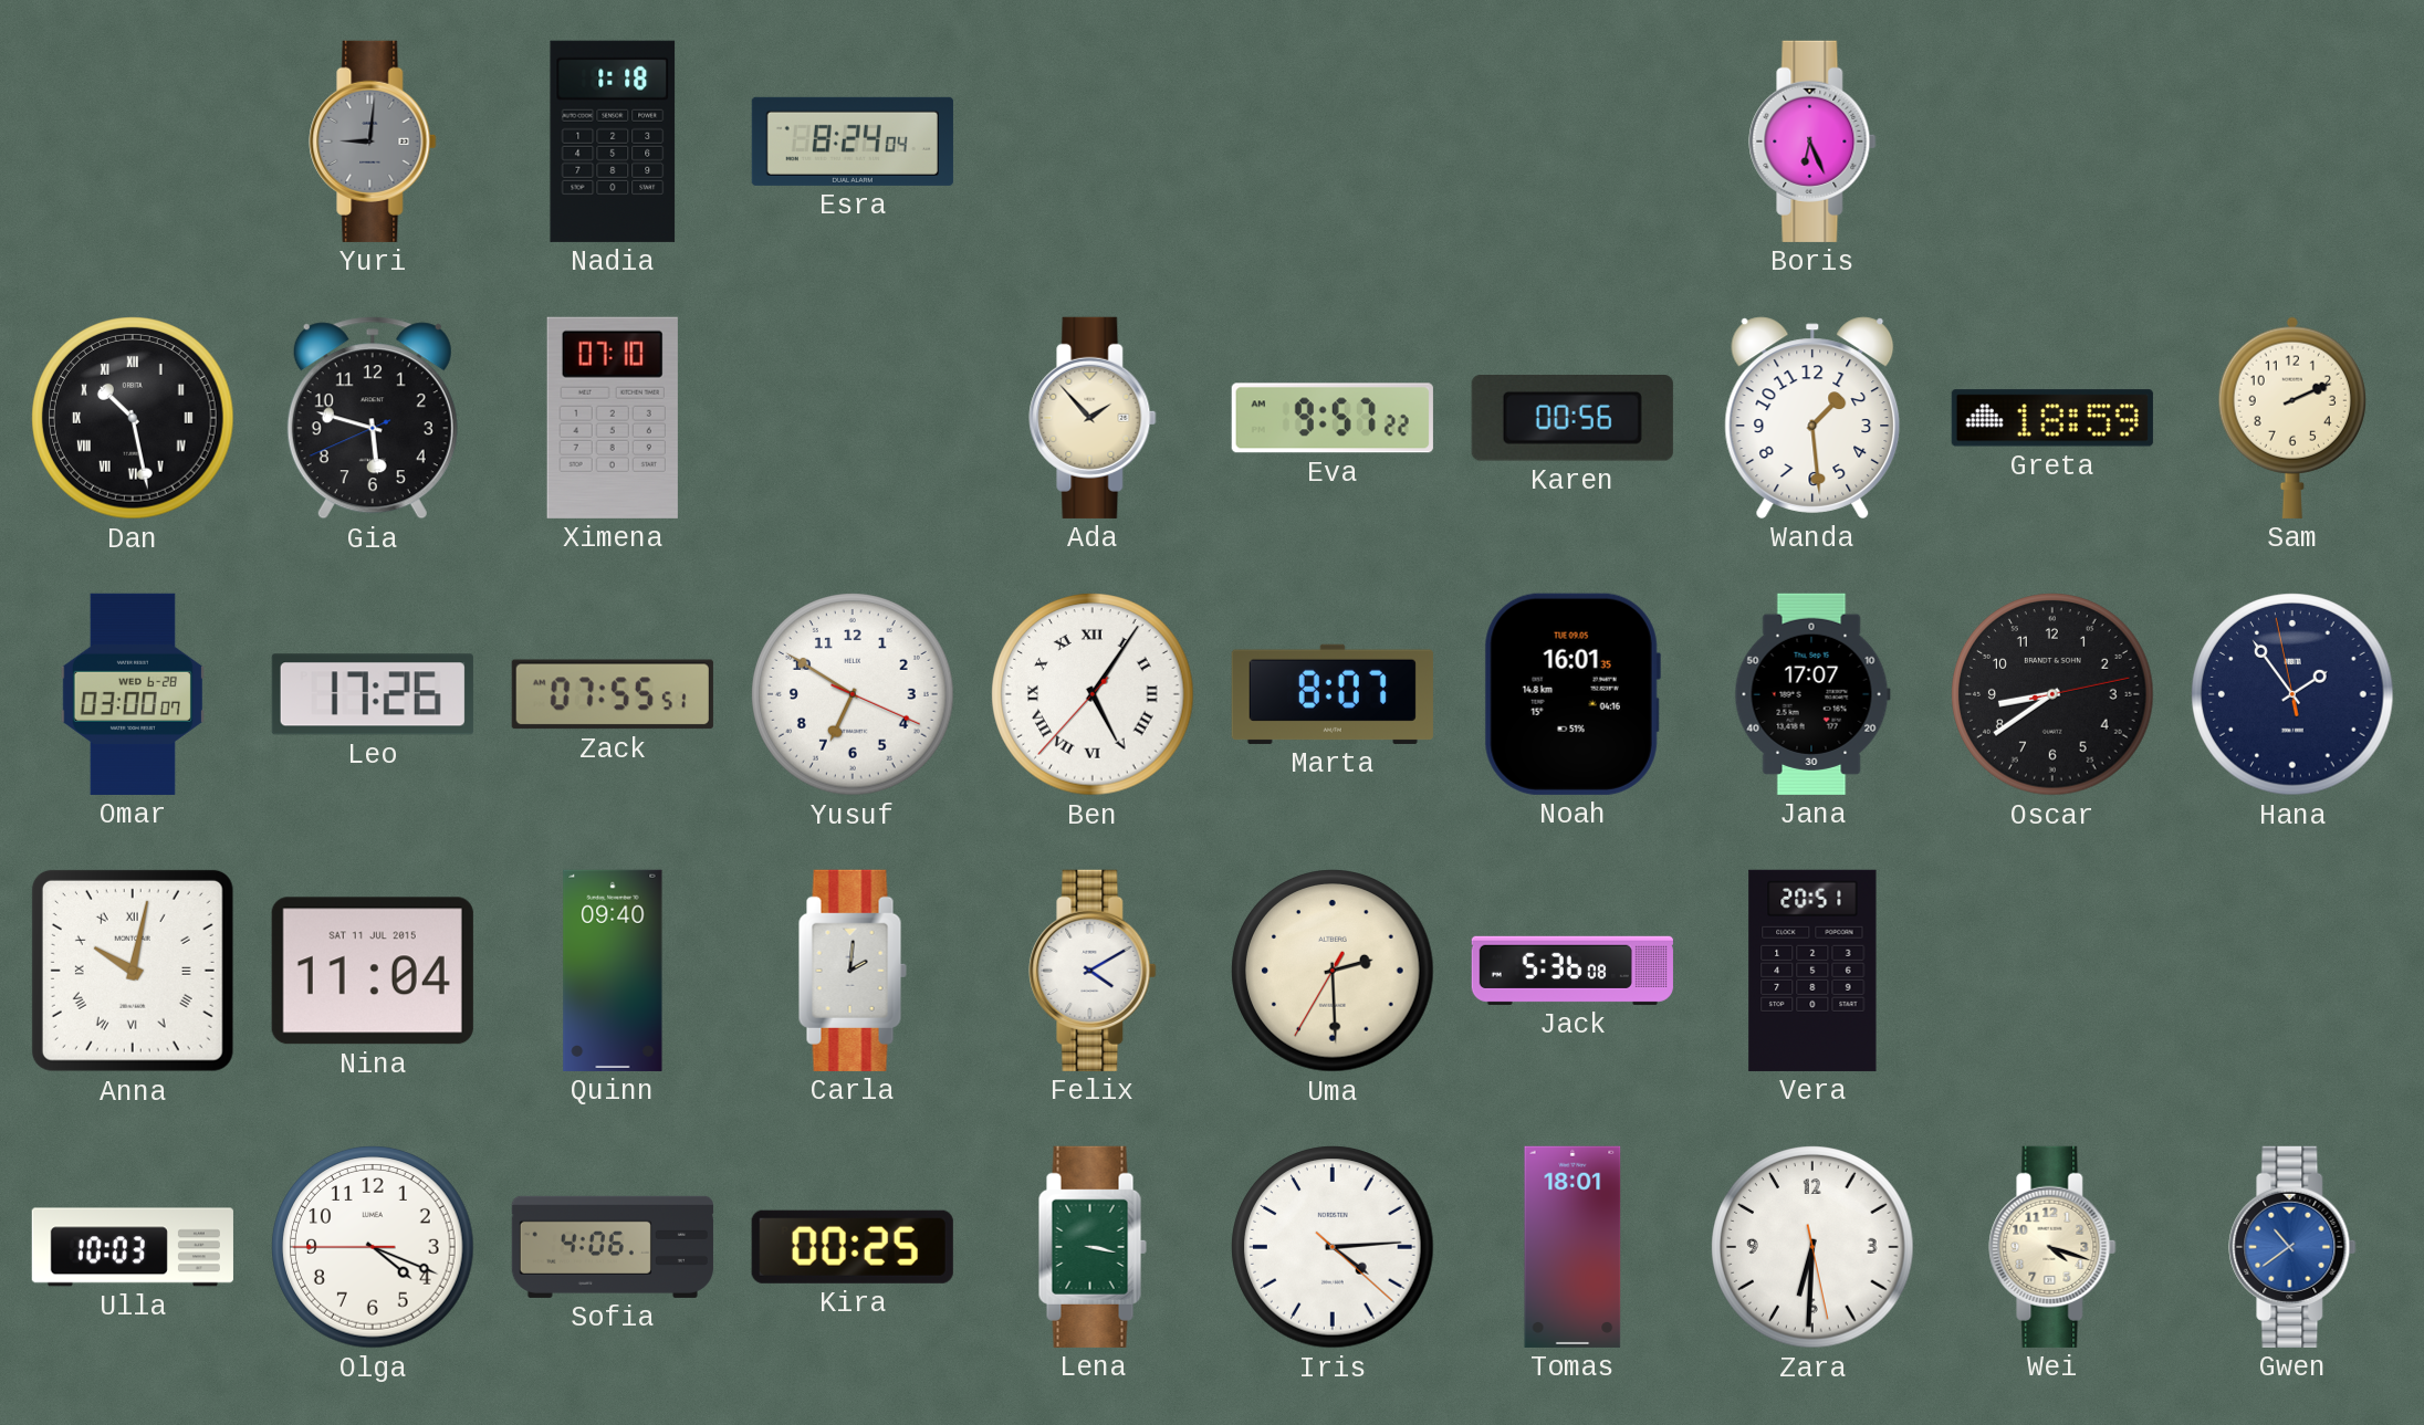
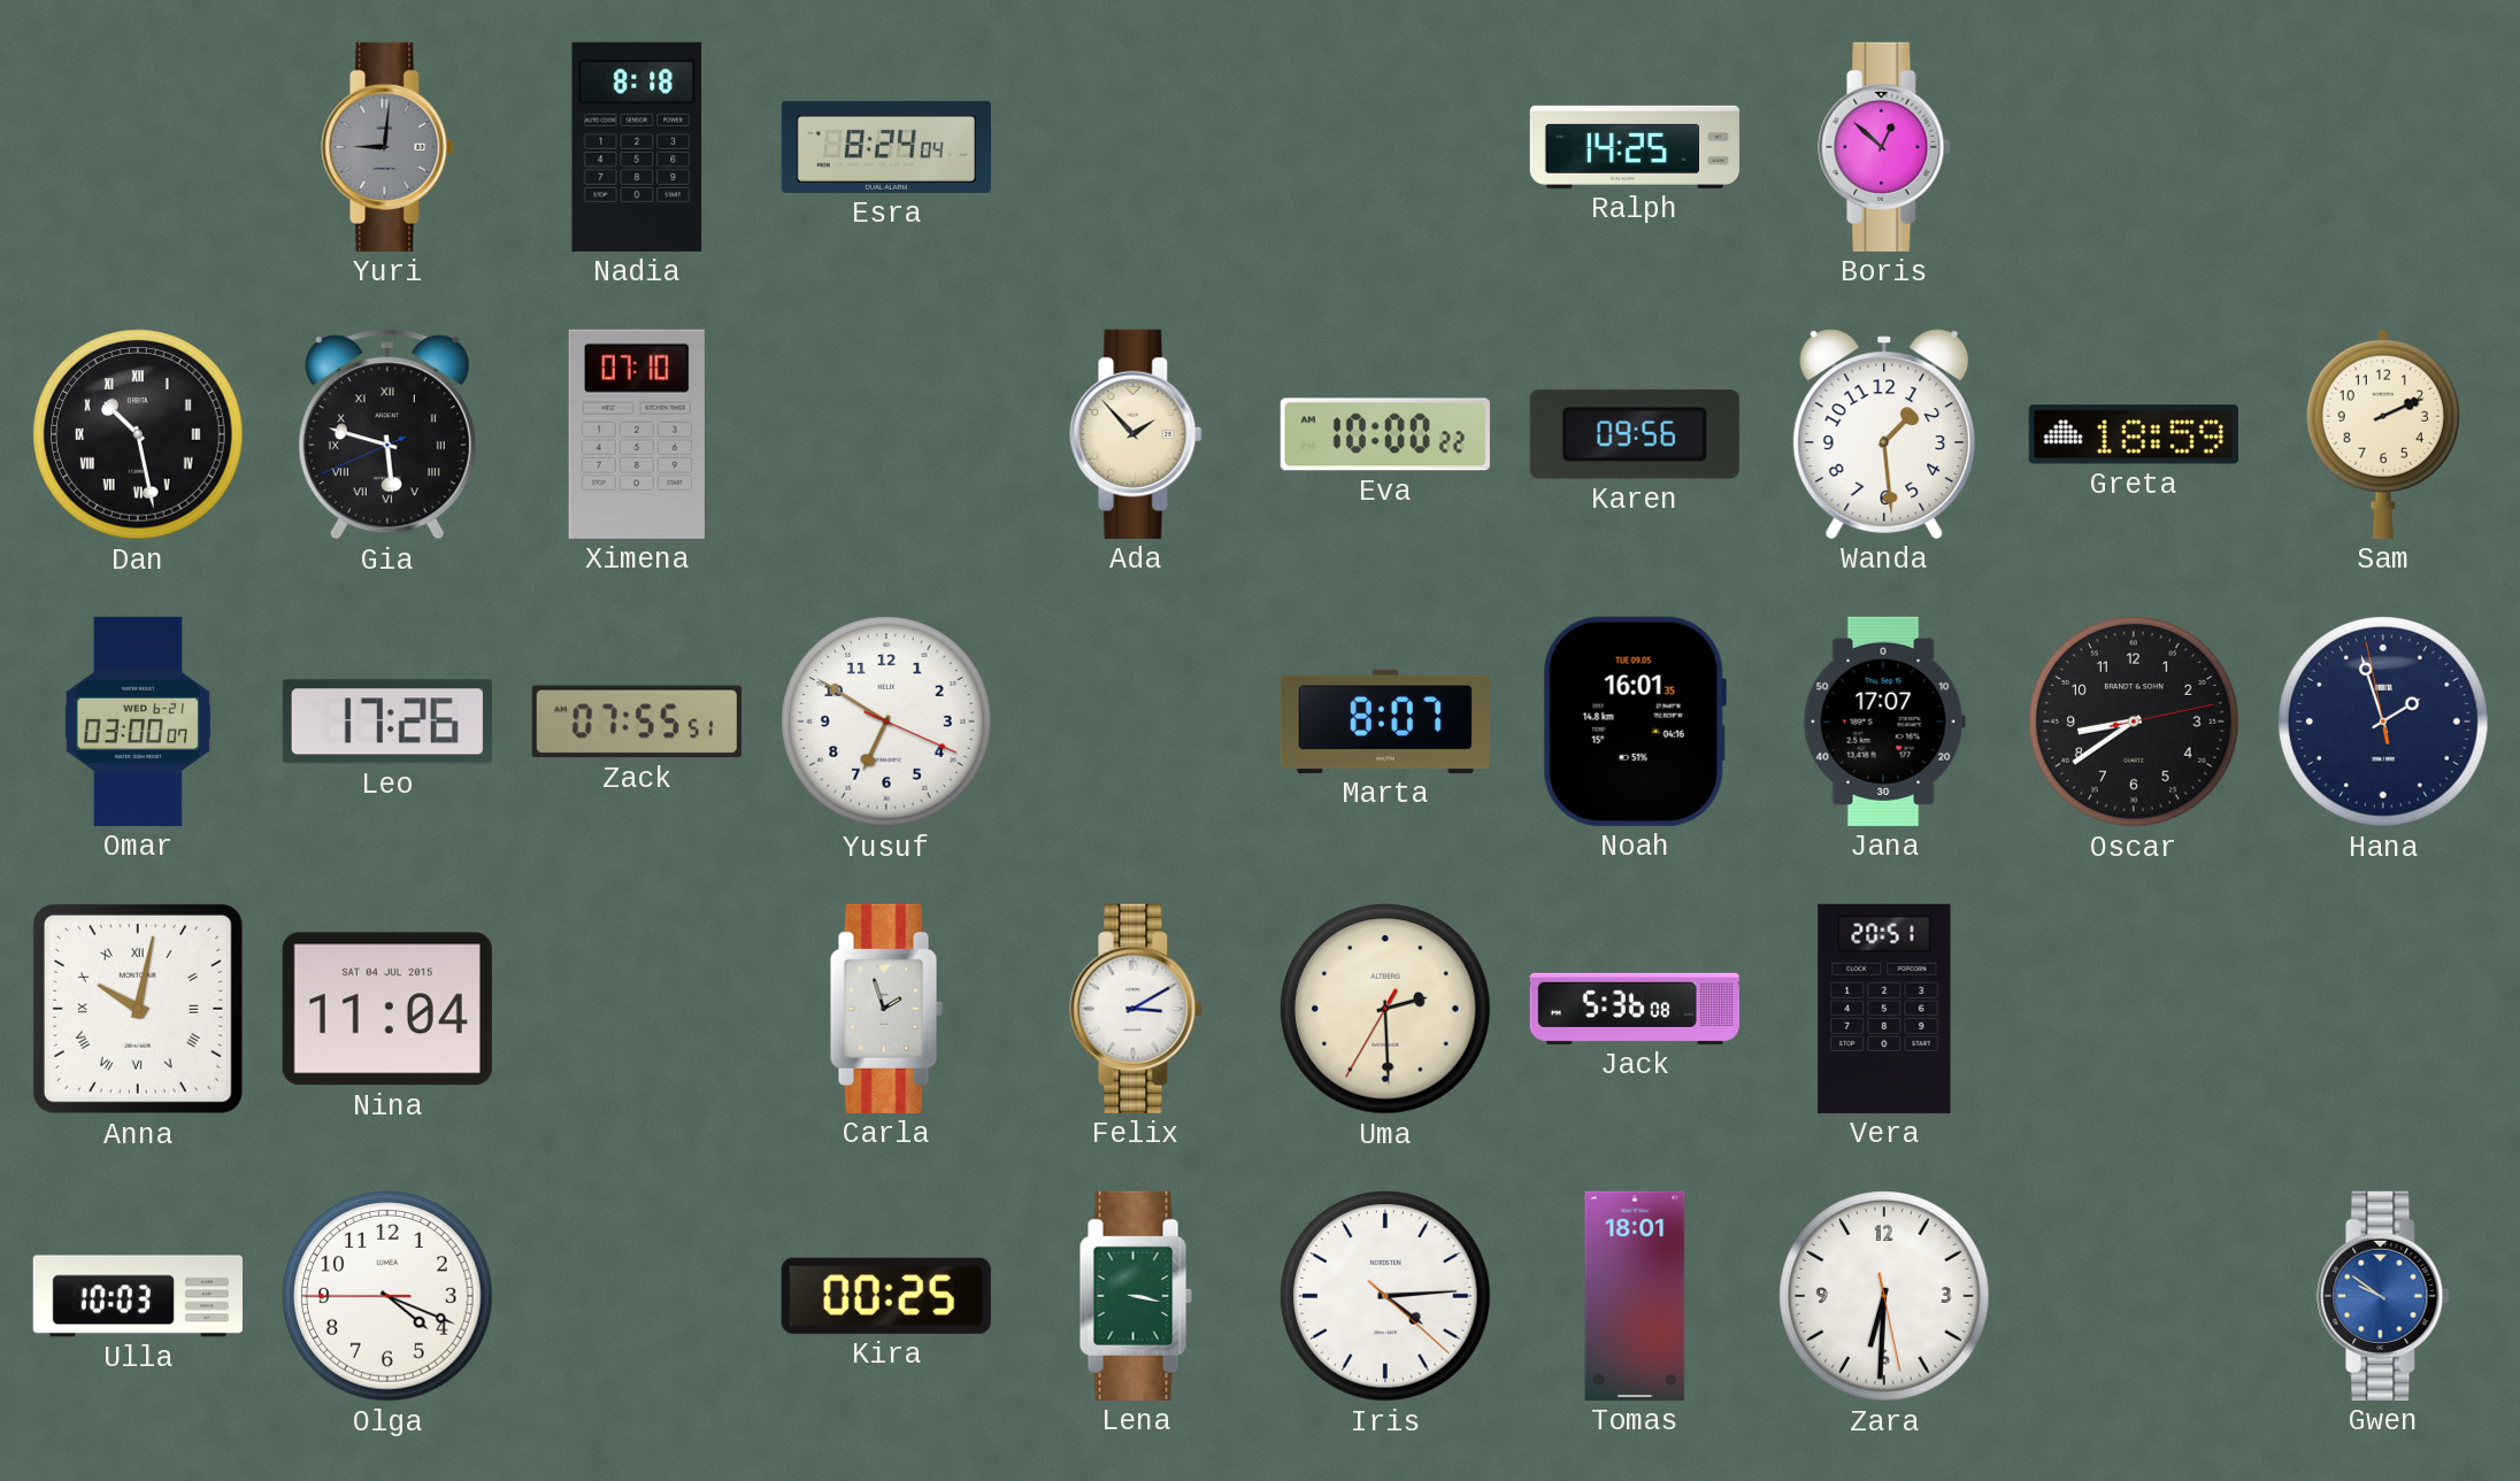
Nadia: 1:18 -> 8:18 (637, 147)
Ralph: none -> 14:25 (1635, 147)
Boris: 6:26 -> 12:52 (1884, 147)
Gia numerals: Arabic -> Roman (387, 434)
Eva: 9:57 -> 10:00 (1385, 434)
Karen: 00:56 -> 09:56 (1635, 435)
Omar date: WED 6-28 -> WED 6-21 (138, 722)
Ben: 5:05 -> none (1093, 694)
Hana: 1:53 -> 1:56 (2383, 722)
Nina date: SAT 11 JUL 2015 -> SAT 04 JUL 2015 (387, 1009)
Quinn: 09:40 -> none (613, 971)
Carla: 2:01 -> 1:57 (886, 1009)
Felix: 4:10 -> 3:10 (1136, 1009)
Sofia: 4:06 -> none (613, 1247)
Wei: 4:18 -> none (2052, 1247)
Gwen: 10:39 -> 9:51 (2383, 1296)
